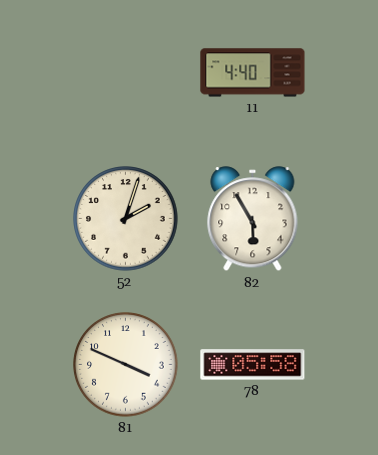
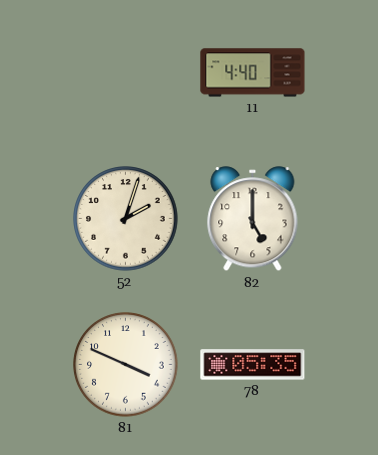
82: 5:55 -> 5:00 (253, 219)
78: 05:58 -> 05:35 (253, 365)
